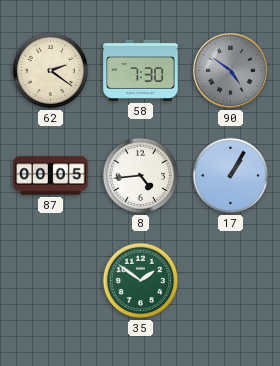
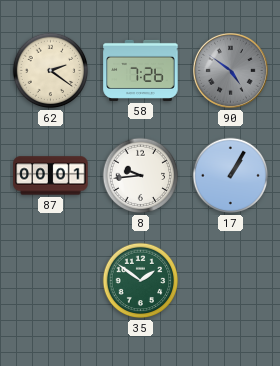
58: 7:30 -> 7:26 (141, 70)
87: 00:05 -> 00:01 (51, 176)
8: 4:44 -> 9:44 (141, 176)
